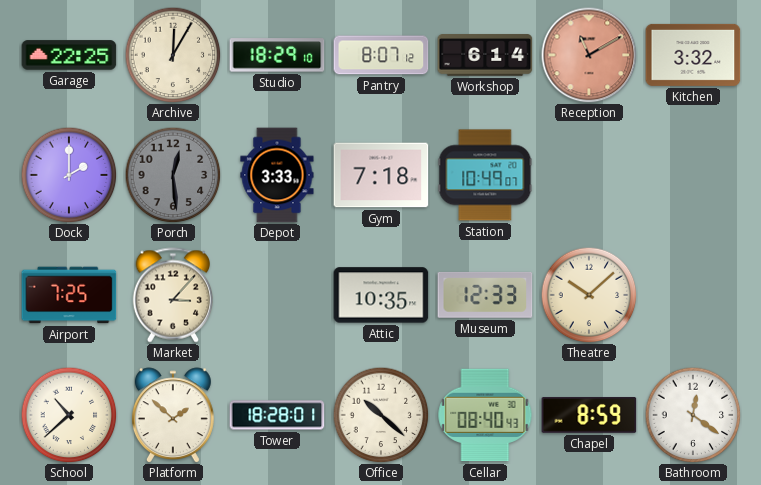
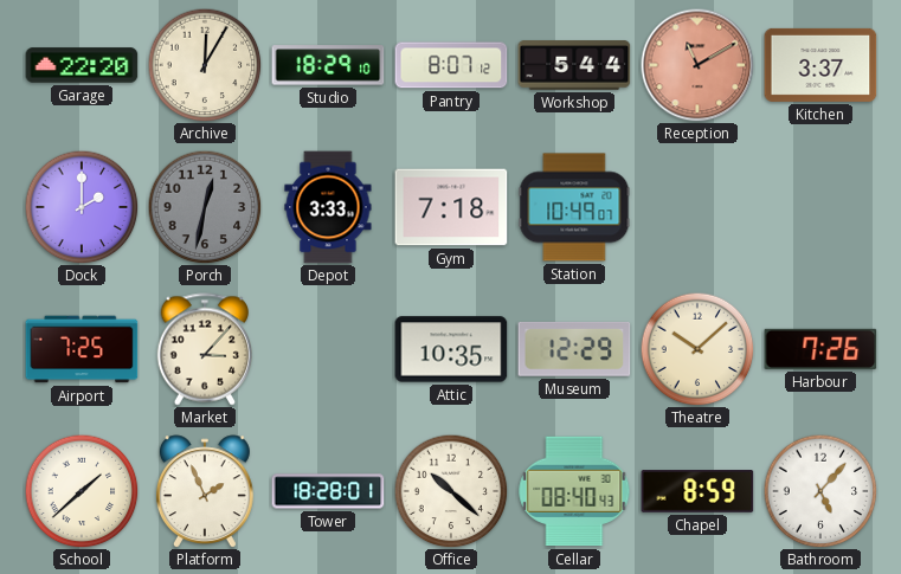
Garage: 22:25 -> 22:20 (82, 65)
Workshop: 6:14 -> 5:44 (574, 65)
Kitchen: 3:32 -> 3:37 (820, 65)
Porch: 12:29 -> 12:32 (205, 207)
Museum: 12:33 -> 12:29 (574, 349)
Harbour: none -> 7:26 (820, 349)
School: 10:38 -> 1:38 (82, 491)
Platform: 1:52 -> 1:56 (205, 491)
Bathroom: 12:21 -> 5:07 (820, 491)
